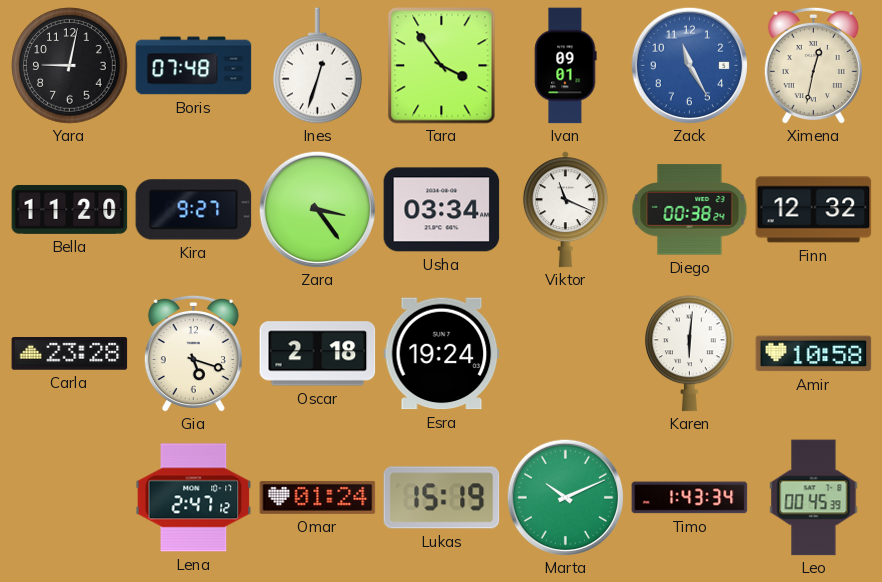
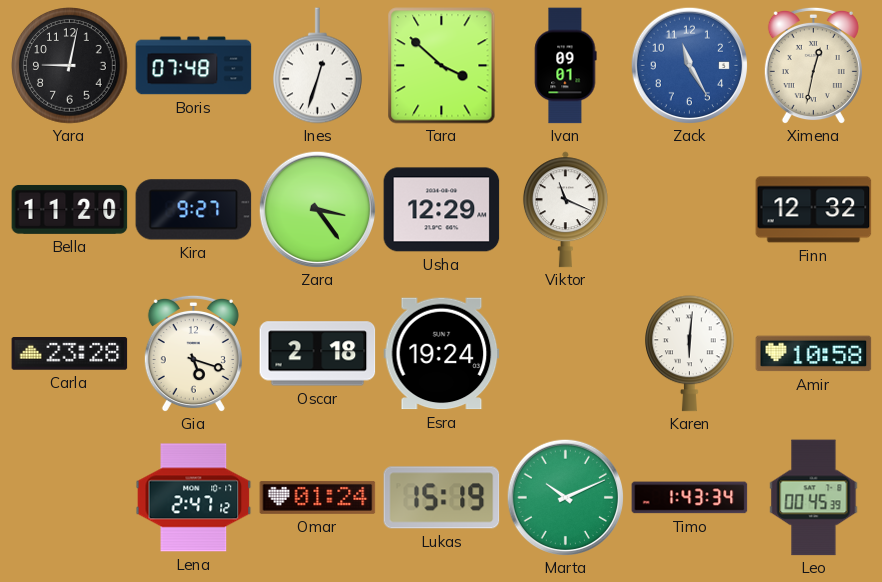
Tara: 3:54 -> 3:52 (442, 66)
Usha: 03:34 -> 12:29 (442, 210)
Diego: 00:38 -> none (690, 210)
